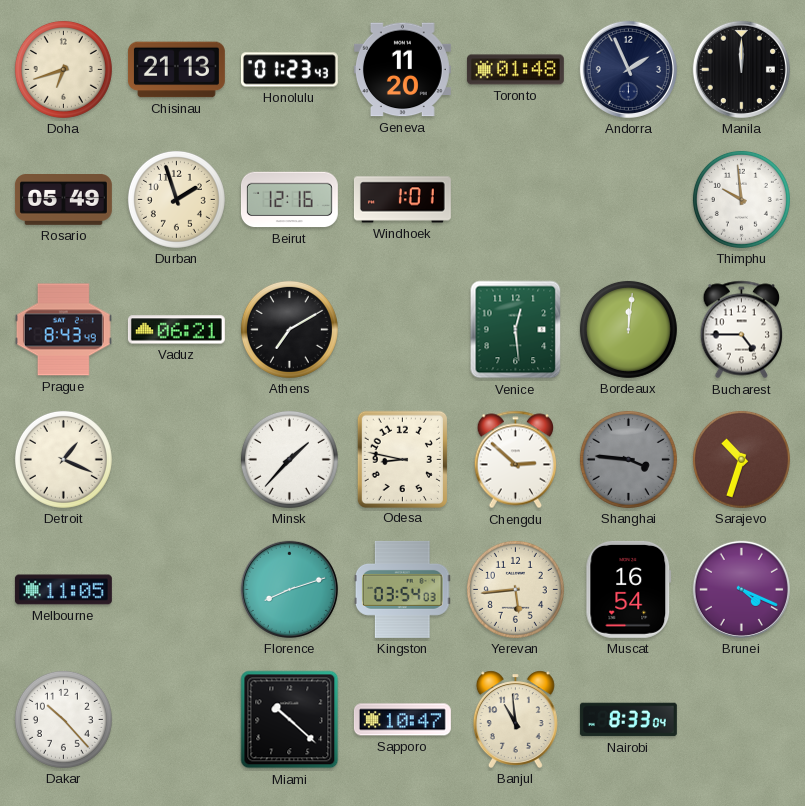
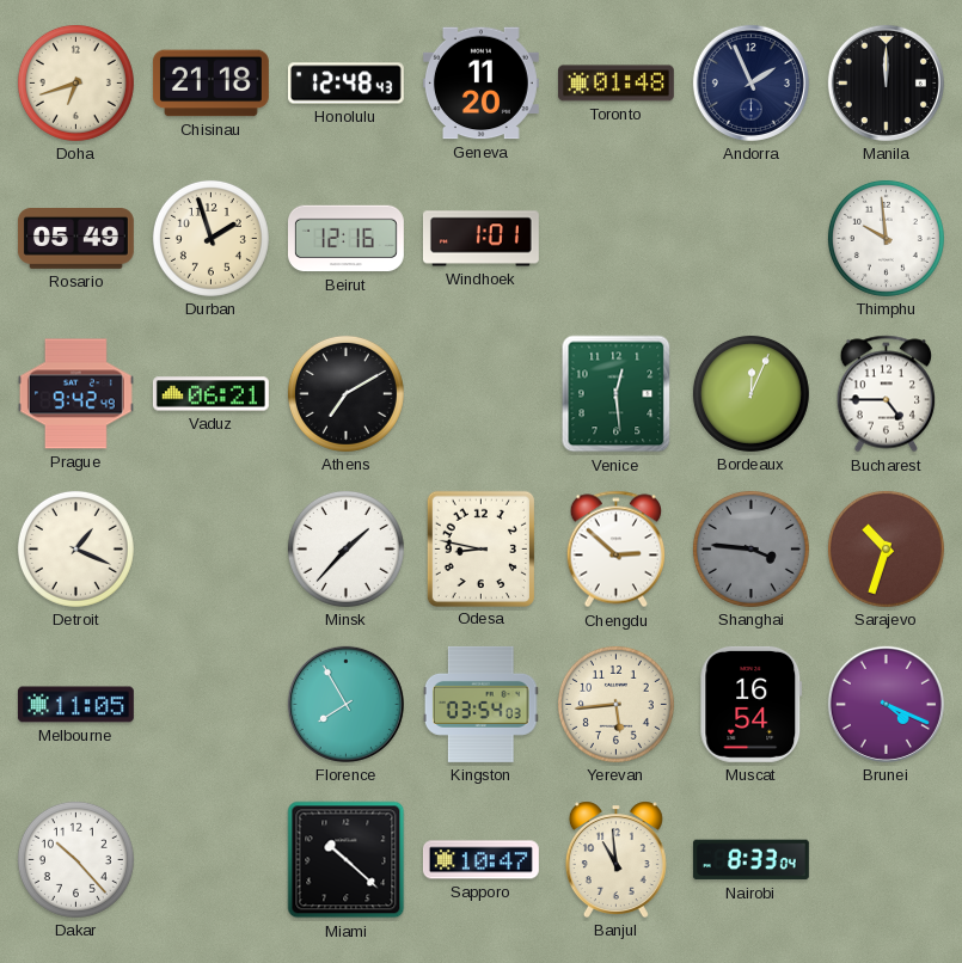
Chisinau: 21:13 -> 21:18 (210, 84)
Honolulu: 01:23 -> 12:48 (345, 84)
Prague: 8:43 -> 9:42 (75, 394)
Bordeaux: 12:01 -> 12:04 (750, 393)
Florence: 8:12 -> 7:55 (345, 704)
